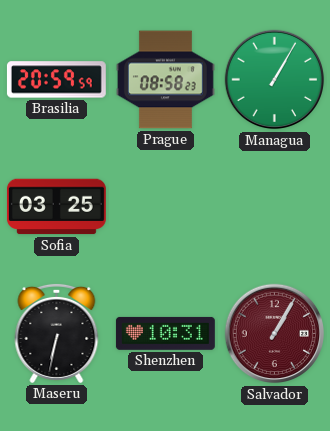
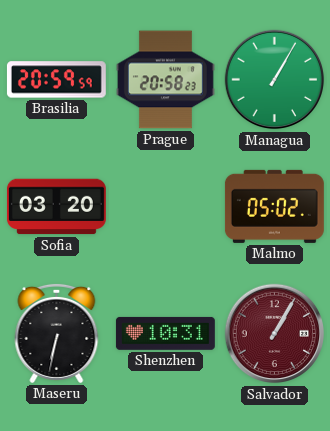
Prague: 08:58 -> 20:58 (165, 80)
Sofia: 03:25 -> 03:20 (56, 207)
Malmo: none -> 05:02 (274, 206)
